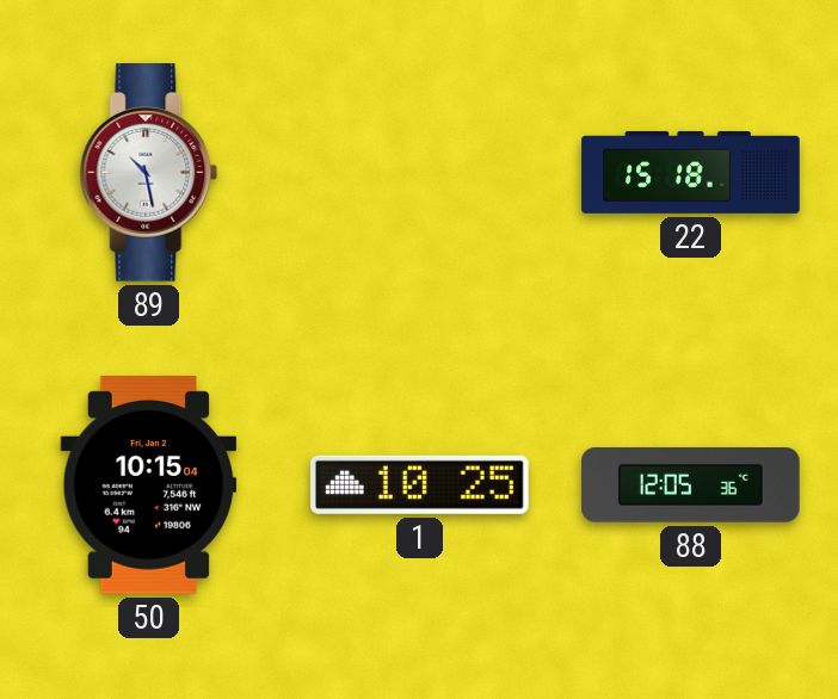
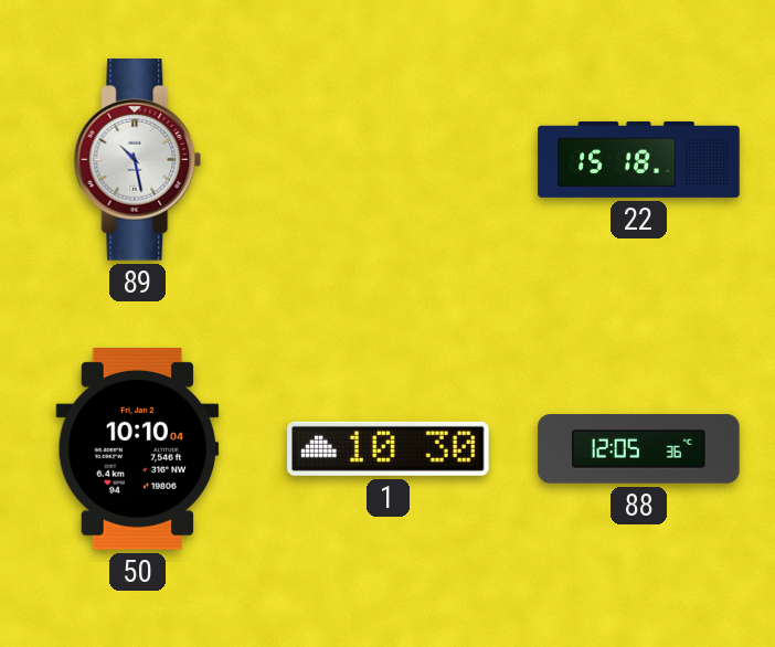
50: 10:15 -> 10:10 (138, 449)
1: 10:25 -> 10:30 (389, 448)
